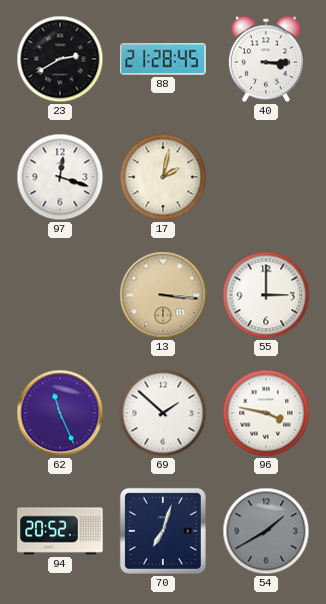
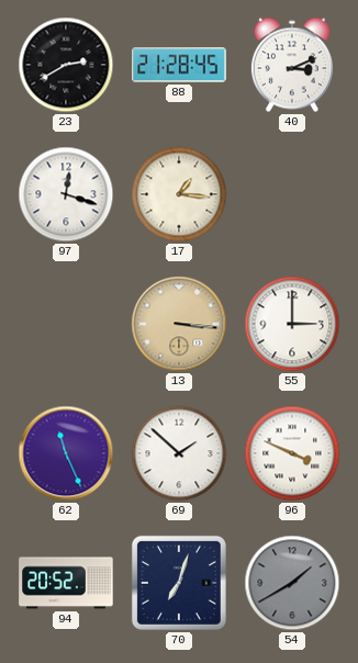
40: 3:15 -> 3:11 (292, 65)
17: 2:02 -> 1:16 (179, 194)
96: 3:47 -> 3:49 (292, 453)
